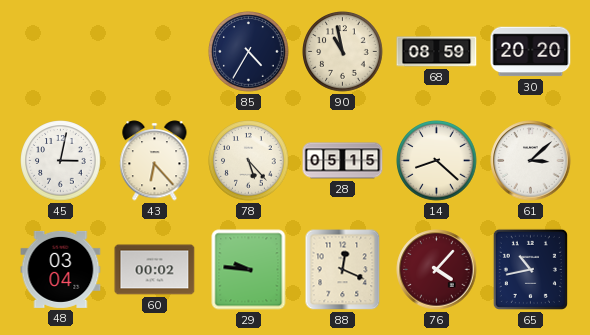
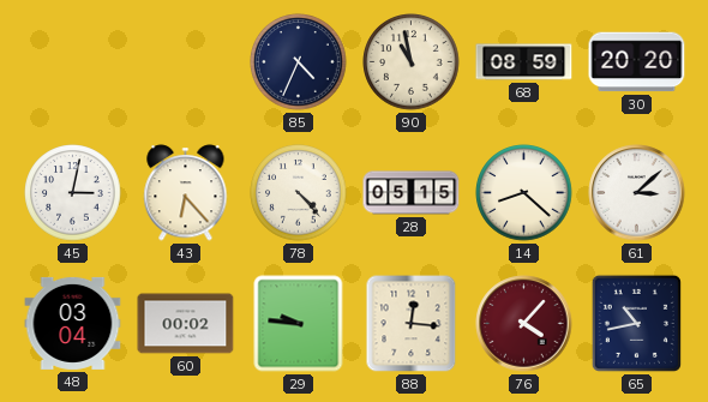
85: 4:35 -> 4:34 (299, 62)
78: 5:23 -> 4:23 (299, 193)
88: 12:19 -> 12:16 (412, 324)
